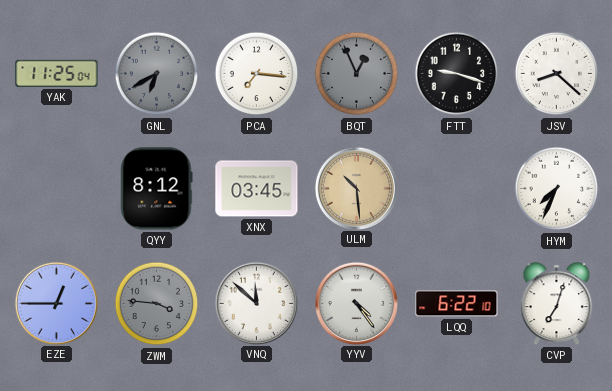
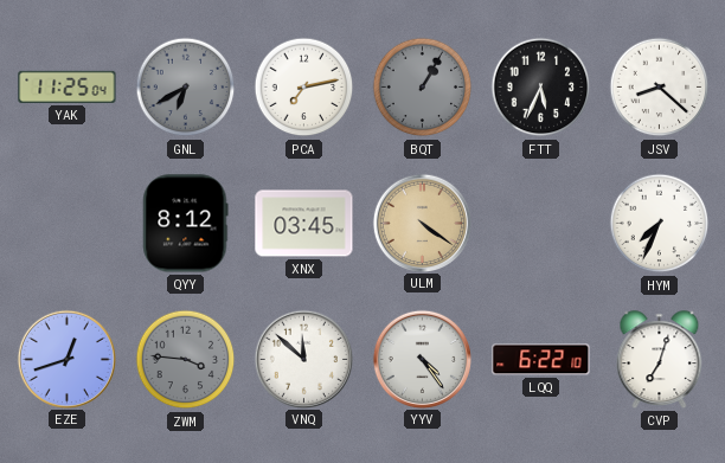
PCA: 7:16 -> 7:13 (304, 88)
BQT: 12:56 -> 1:05 (423, 88)
FTT: 9:18 -> 5:34 (541, 88)
ULM: 10:29 -> 4:21 (422, 223)
EZE: 12:45 -> 12:42 (66, 359)
